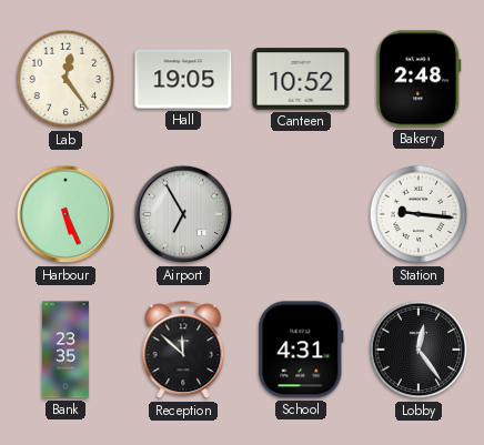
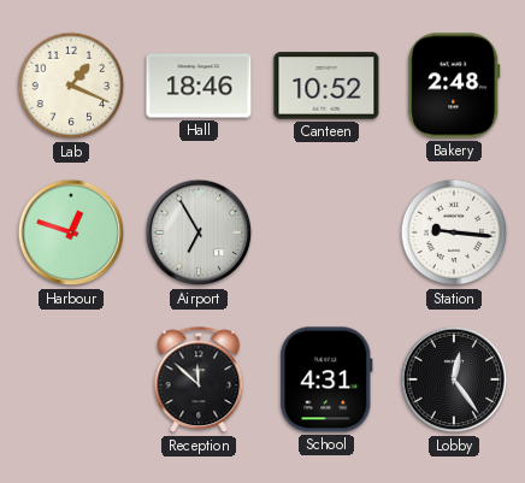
Lab: 12:24 -> 1:19 (71, 86)
Hall: 19:05 -> 18:46 (199, 86)
Harbour: 5:26 -> 12:48 (71, 232)
Bank: 23:35 -> none (65, 350)
